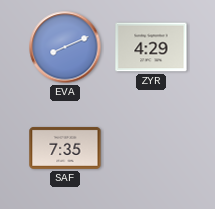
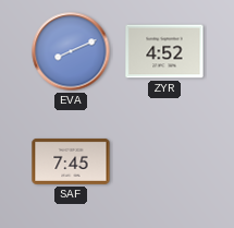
ZYR: 4:29 -> 4:52 (164, 51)
SAF: 7:35 -> 7:45 (71, 161)
